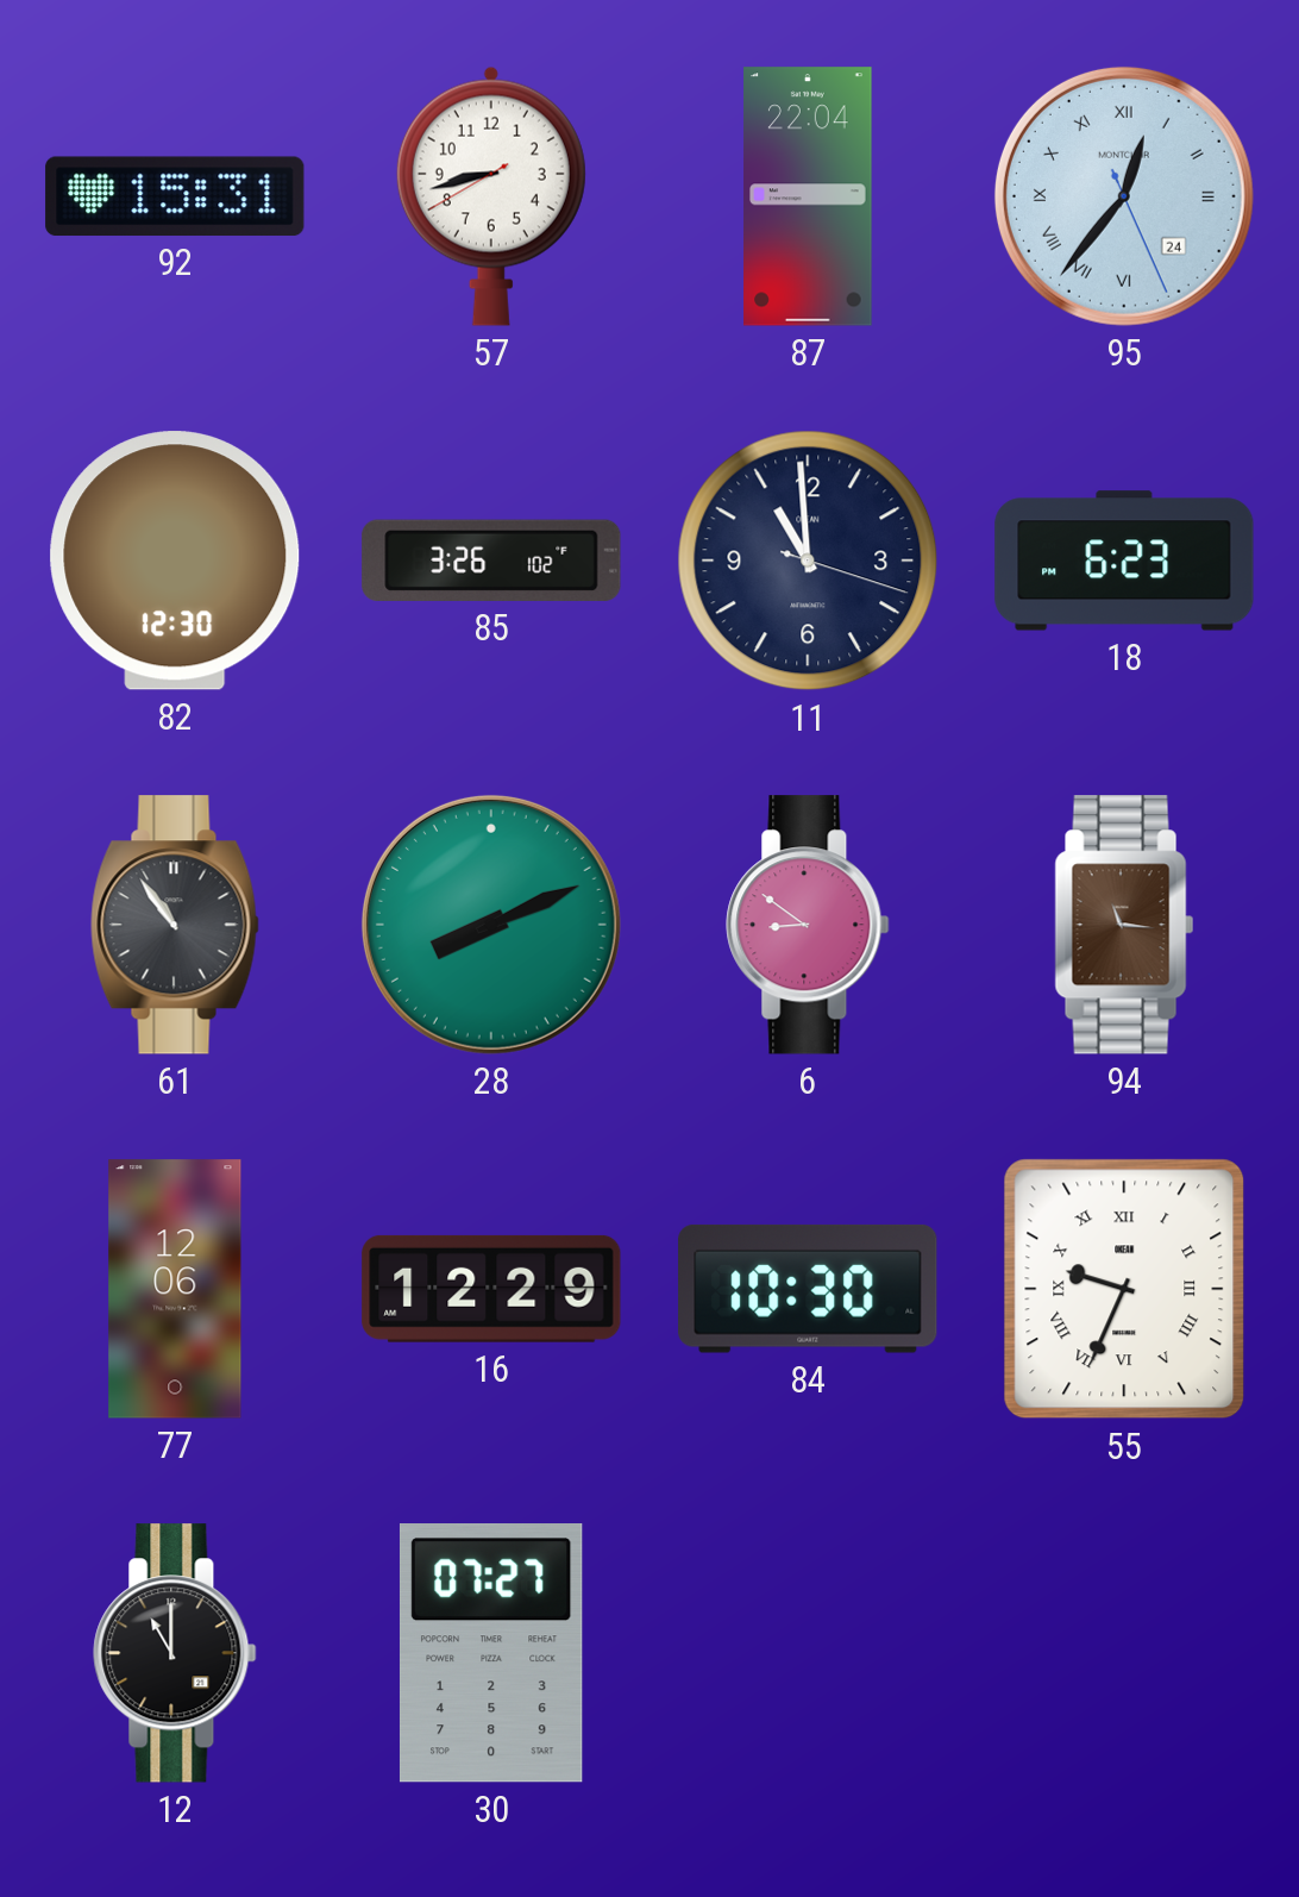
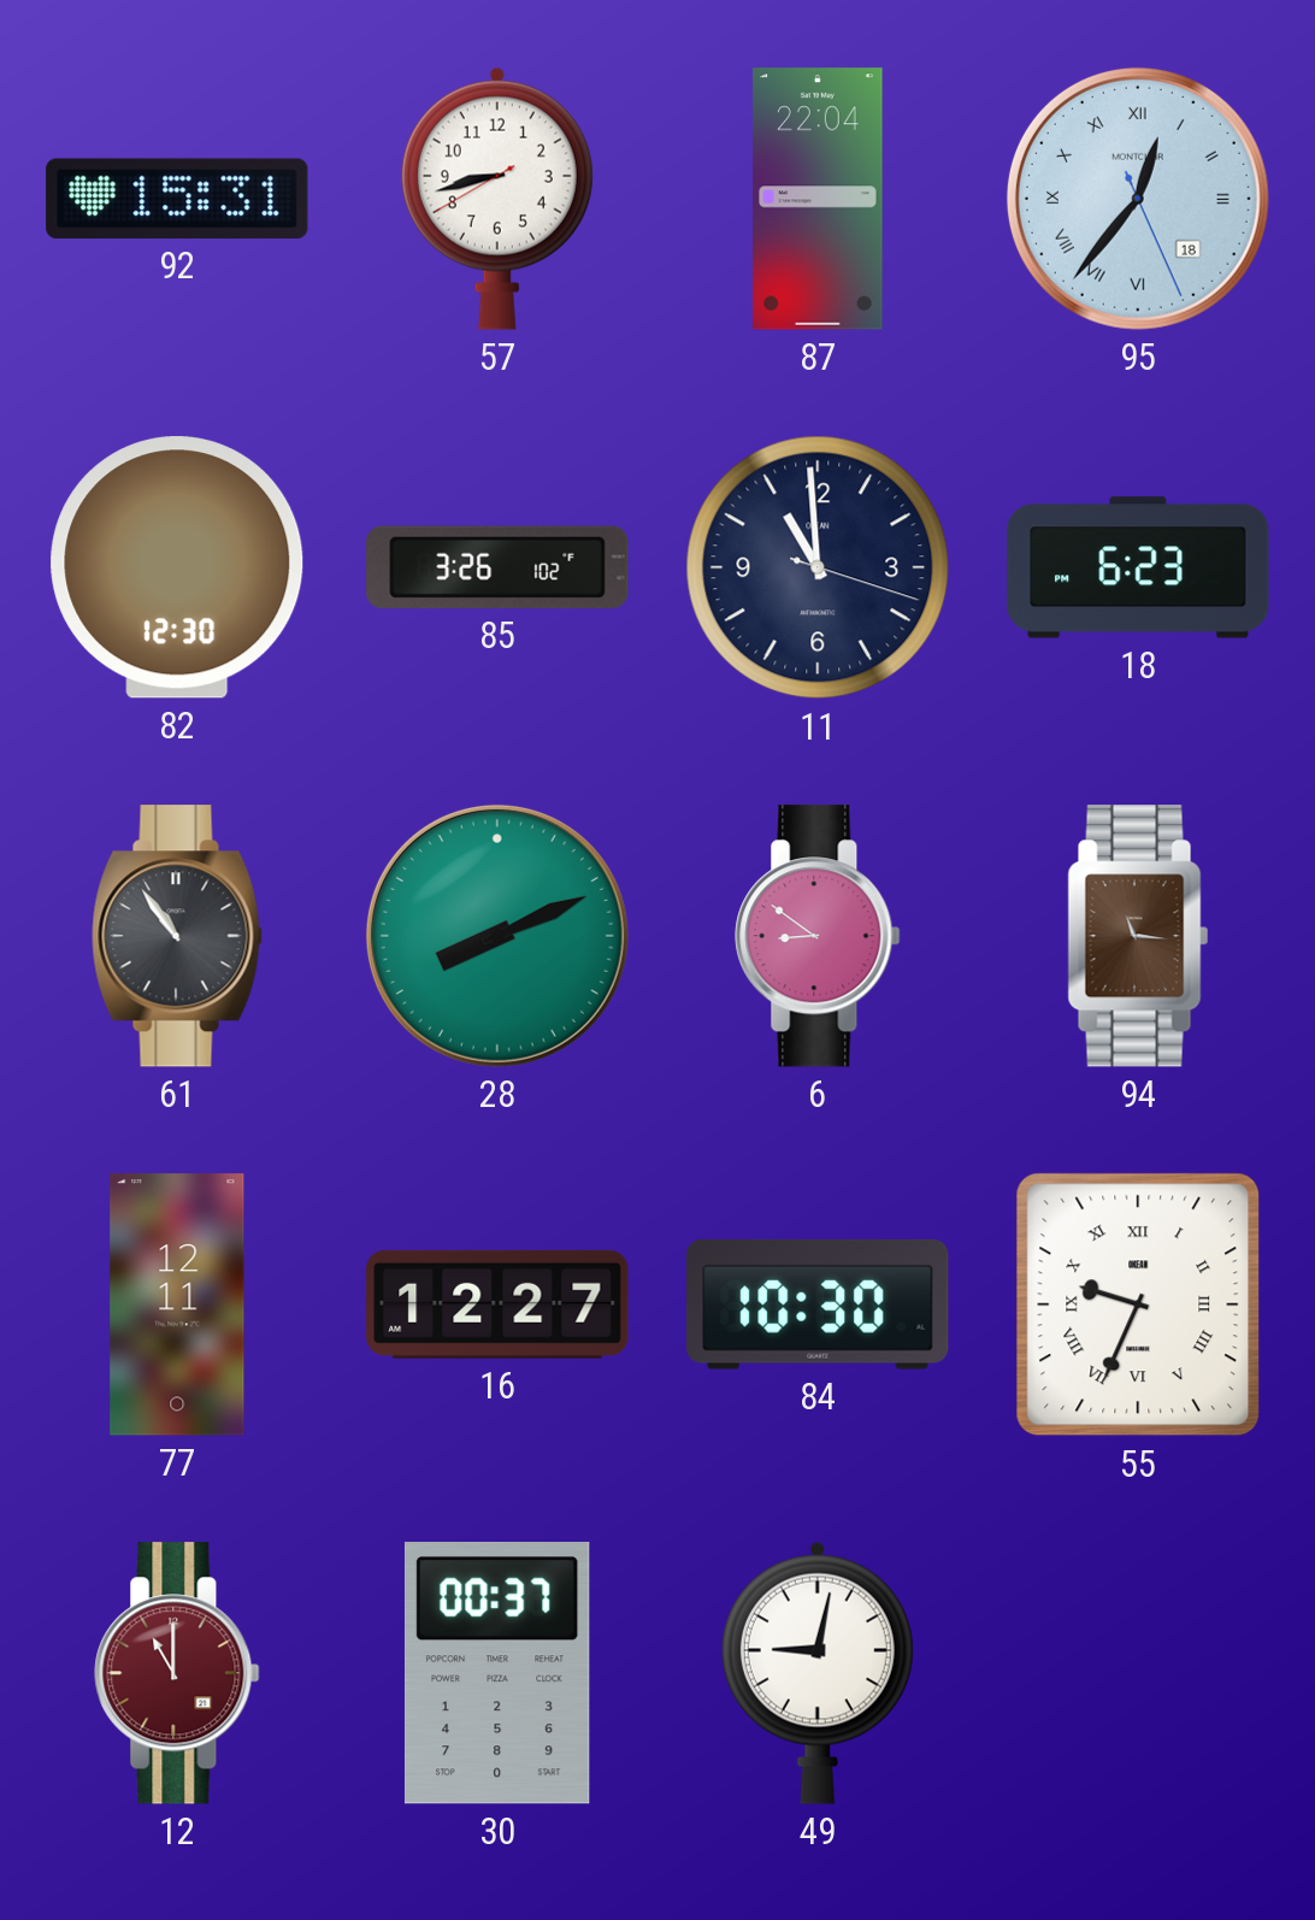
95 date: 24 -> 18 (1138, 199)
77: 12:06 -> 12:11 (177, 1304)
16: 12:29 -> 12:27 (497, 1304)
12 dial: black -> burgundy (177, 1673)
30: 07:27 -> 00:37 (497, 1674)
49: none -> 9:02 (818, 1673)
